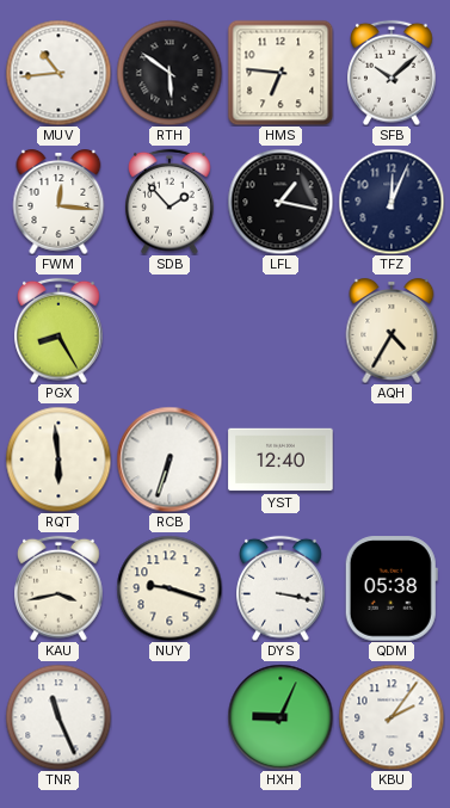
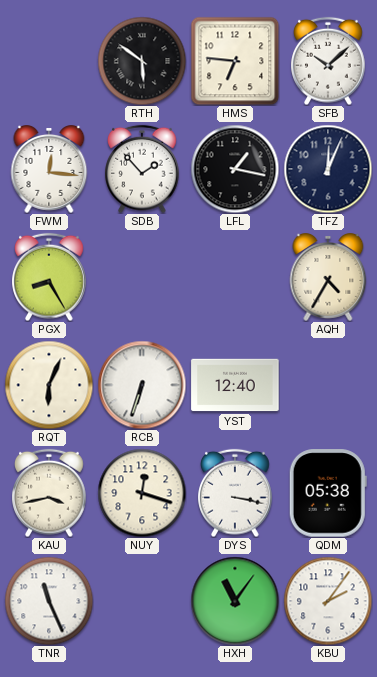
MUV: 10:44 -> none (58, 73)
RQT: 5:59 -> 6:04 (49, 385)
NUY: 9:18 -> 12:18 (142, 493)
HXH: 9:04 -> 11:06 (235, 601)
